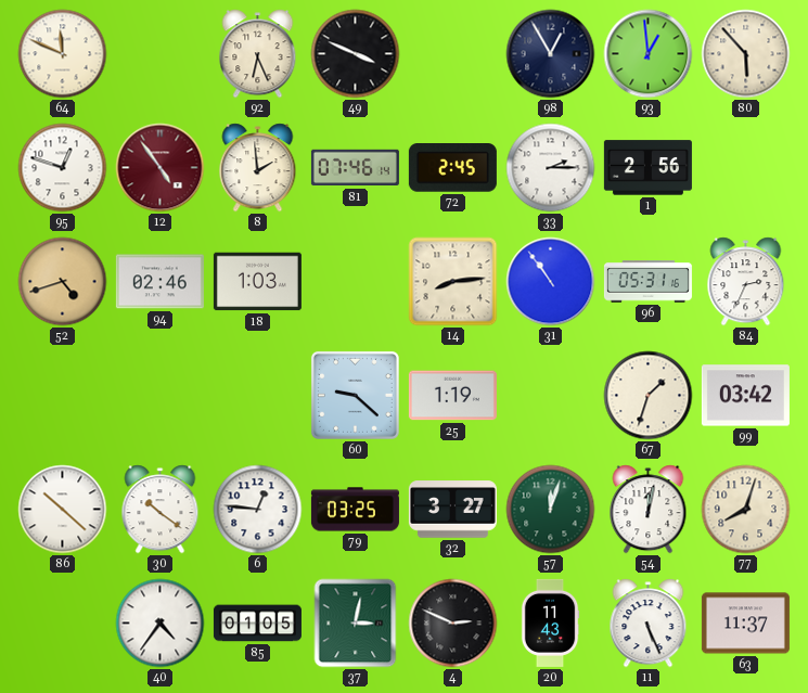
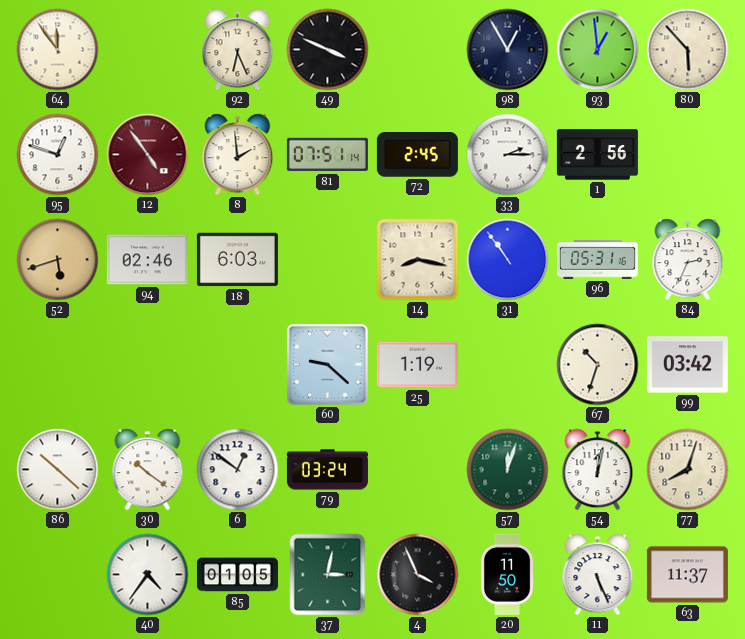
64: 11:49 -> 11:54 (58, 50)
81: 07:46 -> 07:51 (327, 155)
52: 4:42 -> 5:42 (58, 260)
18: 1:03 -> 6:03 (237, 260)
14: 8:14 -> 8:17 (418, 260)
67: 1:33 -> 10:33 (598, 365)
6: 12:46 -> 12:51 (238, 470)
79: 03:25 -> 03:24 (327, 470)
32: 3:27 -> none (452, 510)
4: 2:49 -> 3:56 (418, 575)
20: 11:43 -> 11:50 (507, 574)
